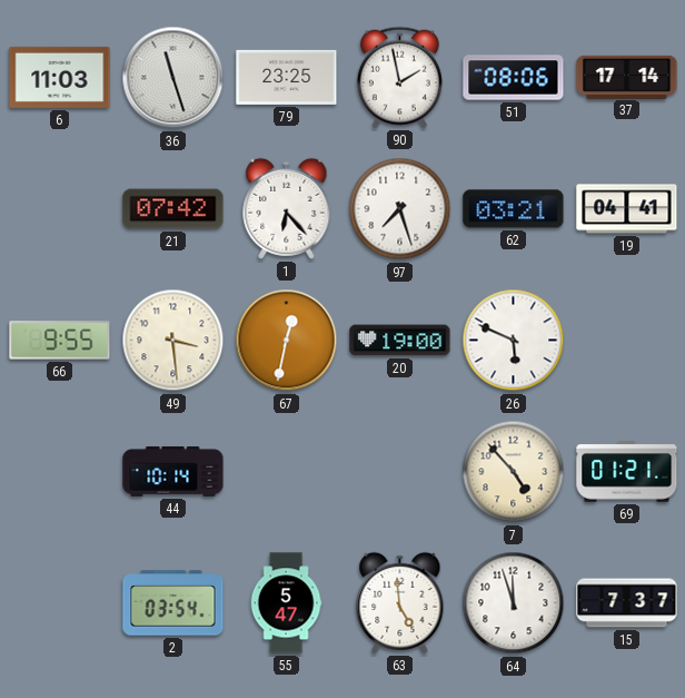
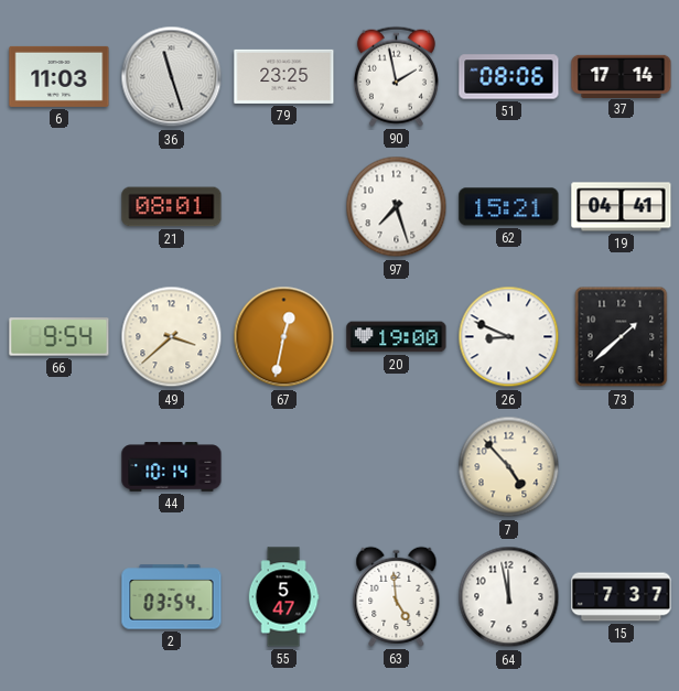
21: 07:42 -> 08:01 (172, 207)
1: 6:23 -> none (287, 208)
62: 03:21 -> 15:21 (509, 207)
66: 9:55 -> 9:54 (60, 337)
49: 3:29 -> 3:38 (172, 337)
26: 5:49 -> 8:49 (509, 337)
73: none -> 1:38 (622, 337)
69: 01:21 -> none (627, 472)
64: 11:57 -> 11:58 (509, 597)
